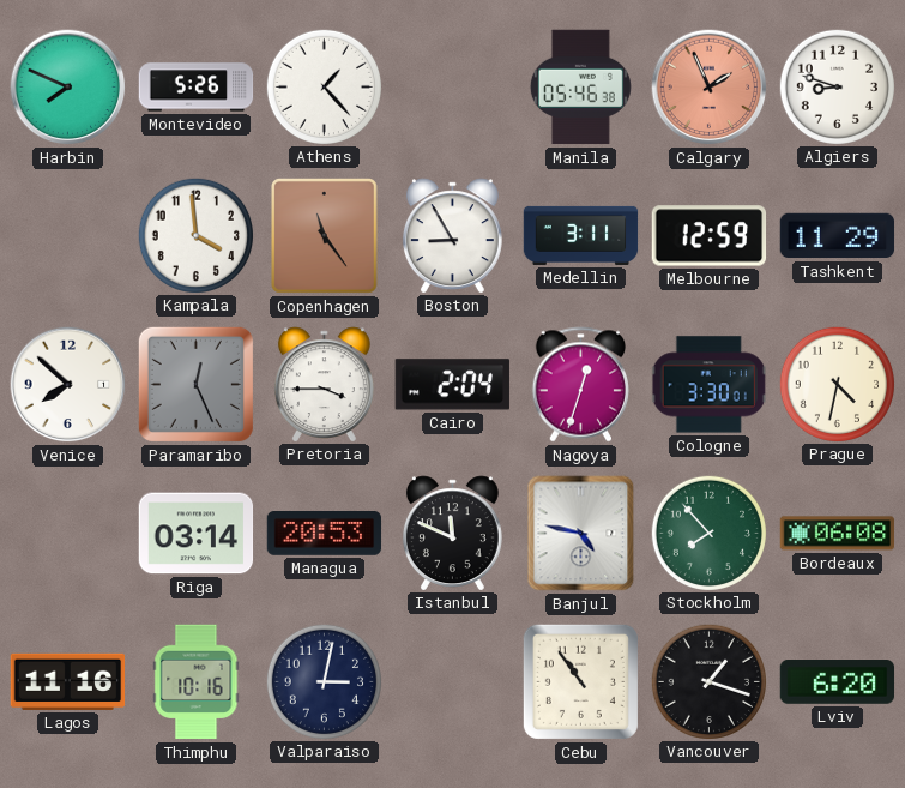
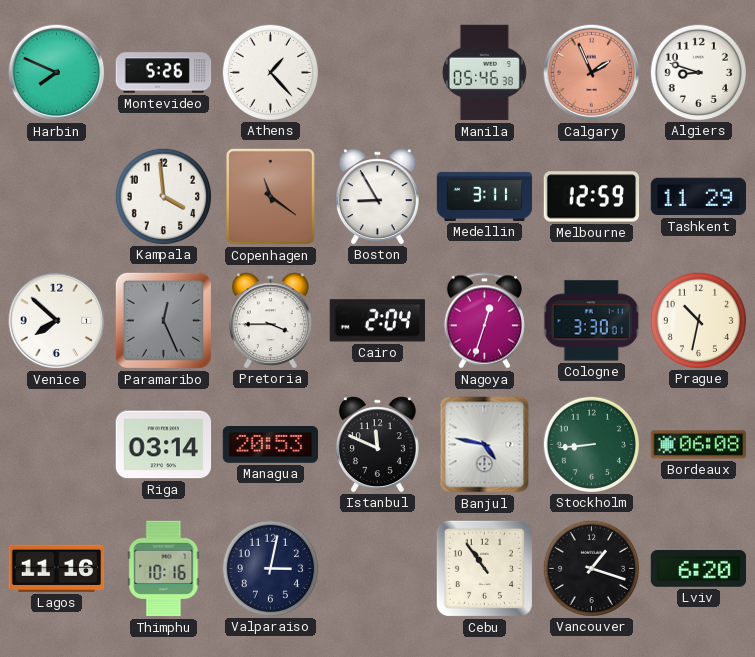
Copenhagen: 11:24 -> 11:21 (270, 196)
Prague: 4:32 -> 10:32 (698, 320)
Stockholm: 7:53 -> 8:44 (591, 444)
